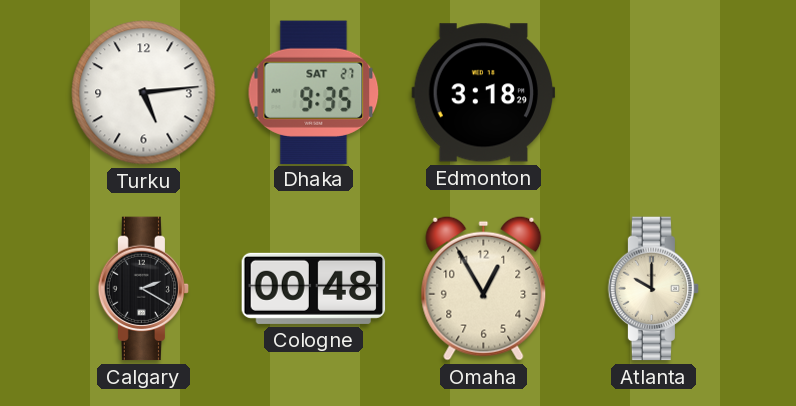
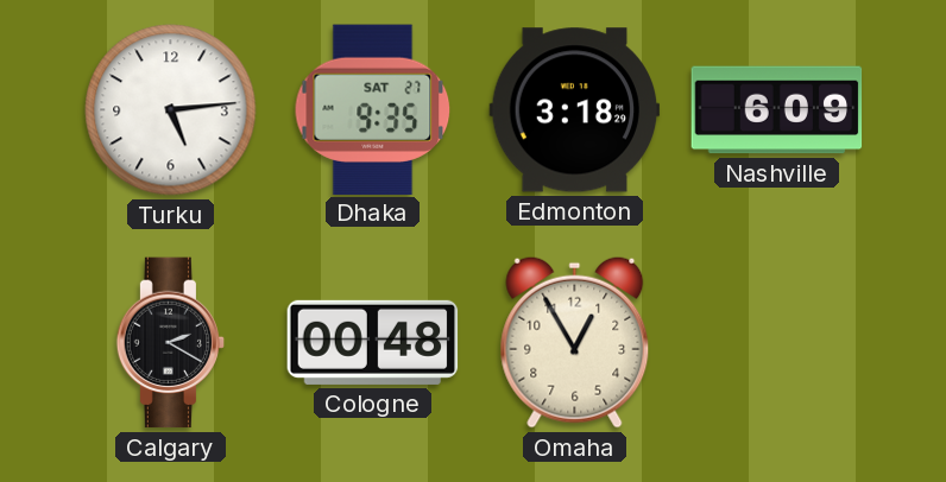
Nashville: none -> 6:09 (777, 110)
Atlanta: 10:00 -> none (654, 289)
